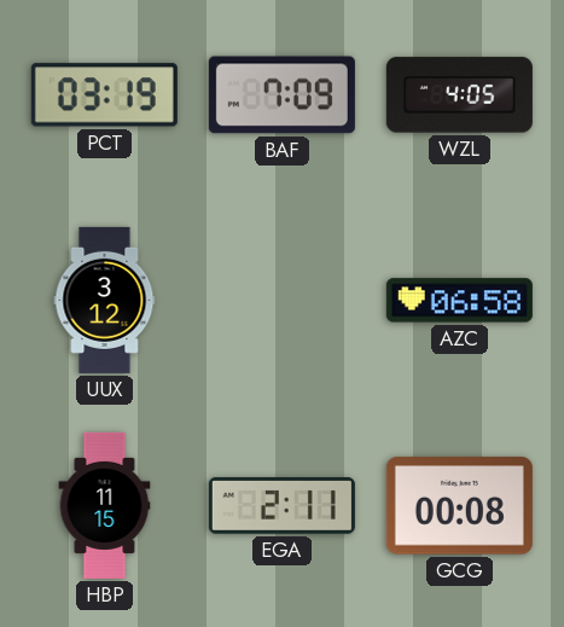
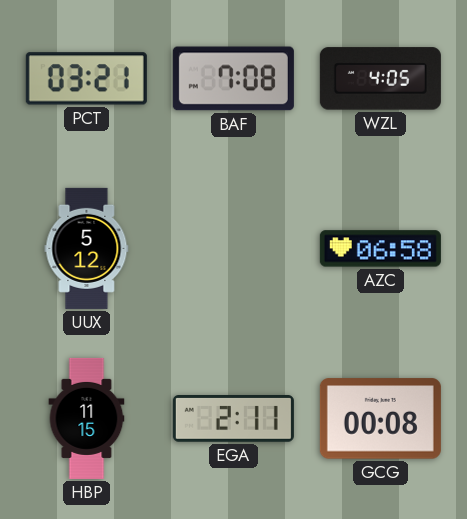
PCT: 03:19 -> 03:21 (86, 79)
BAF: 7:09 -> 7:08 (233, 79)
UUX: 3:12 -> 5:12 (87, 248)
